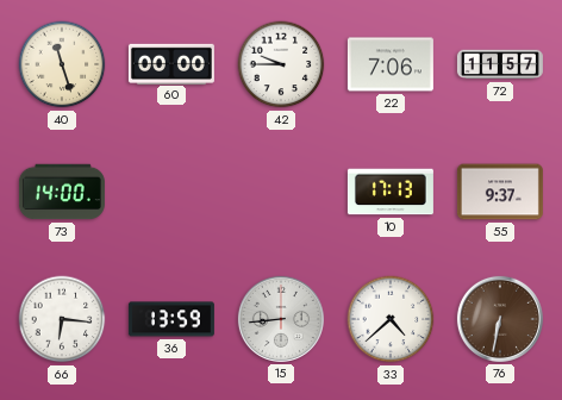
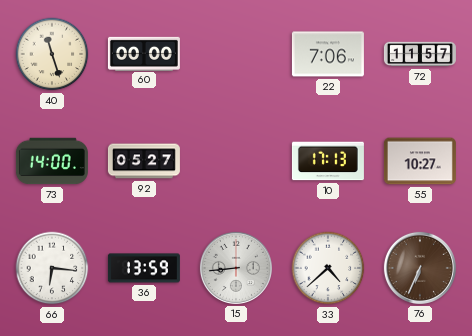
42: 9:45 -> none (281, 64)
92: none -> 05:27 (144, 161)
55: 9:37 -> 10:27 (420, 161)
76: 6:32 -> 6:34 (420, 268)
